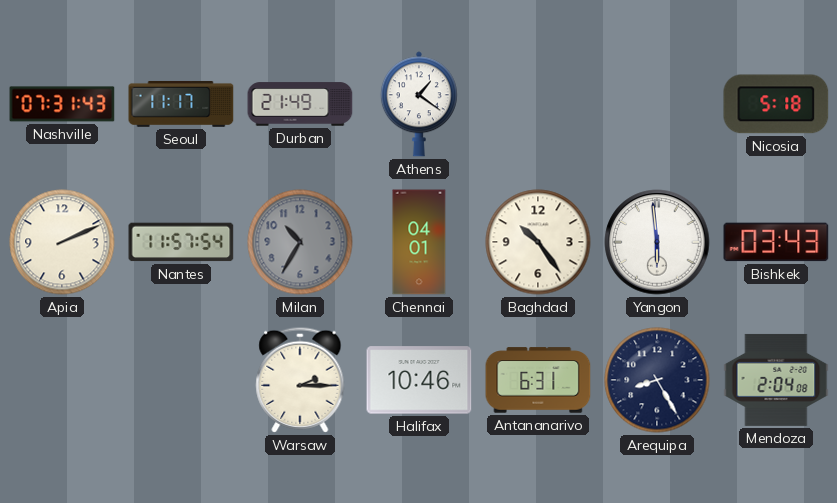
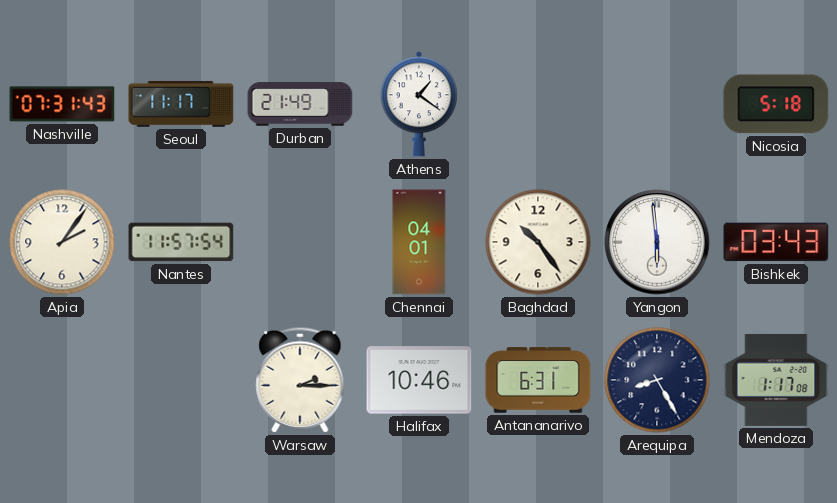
Apia: 2:11 -> 2:06 (62, 242)
Milan: 10:35 -> none (300, 242)
Mendoza: 2:04 -> 1:17 (776, 380)
